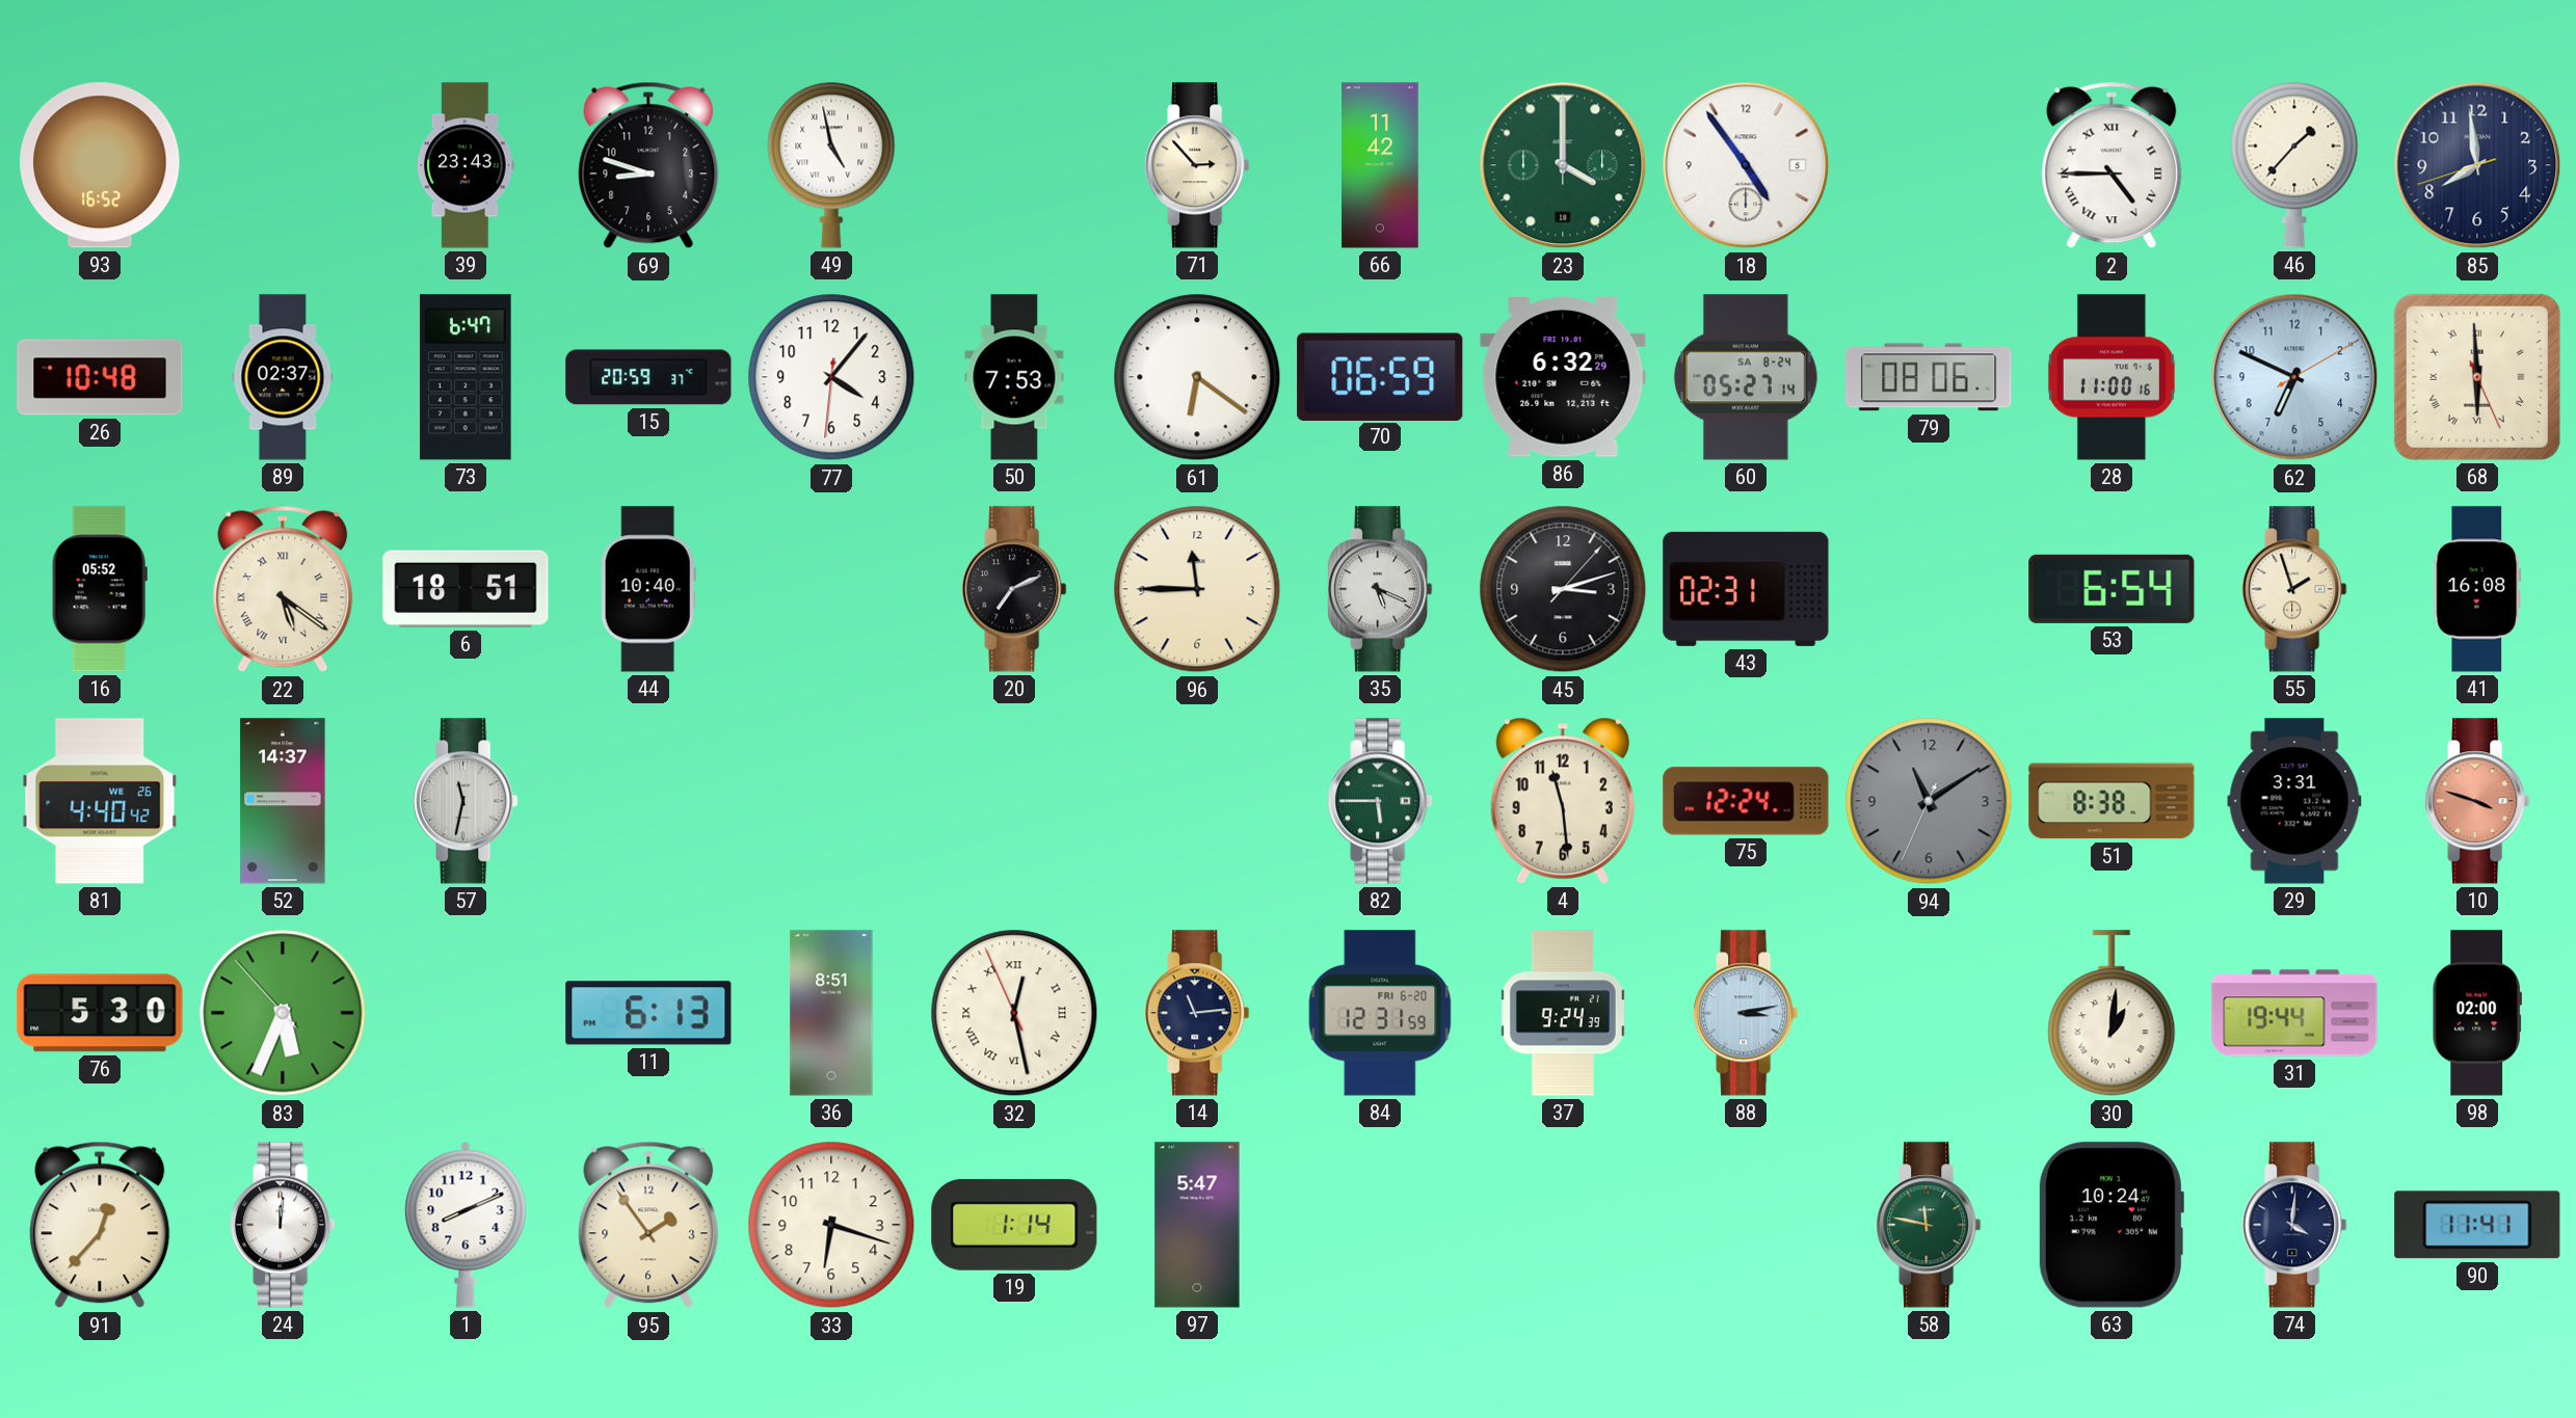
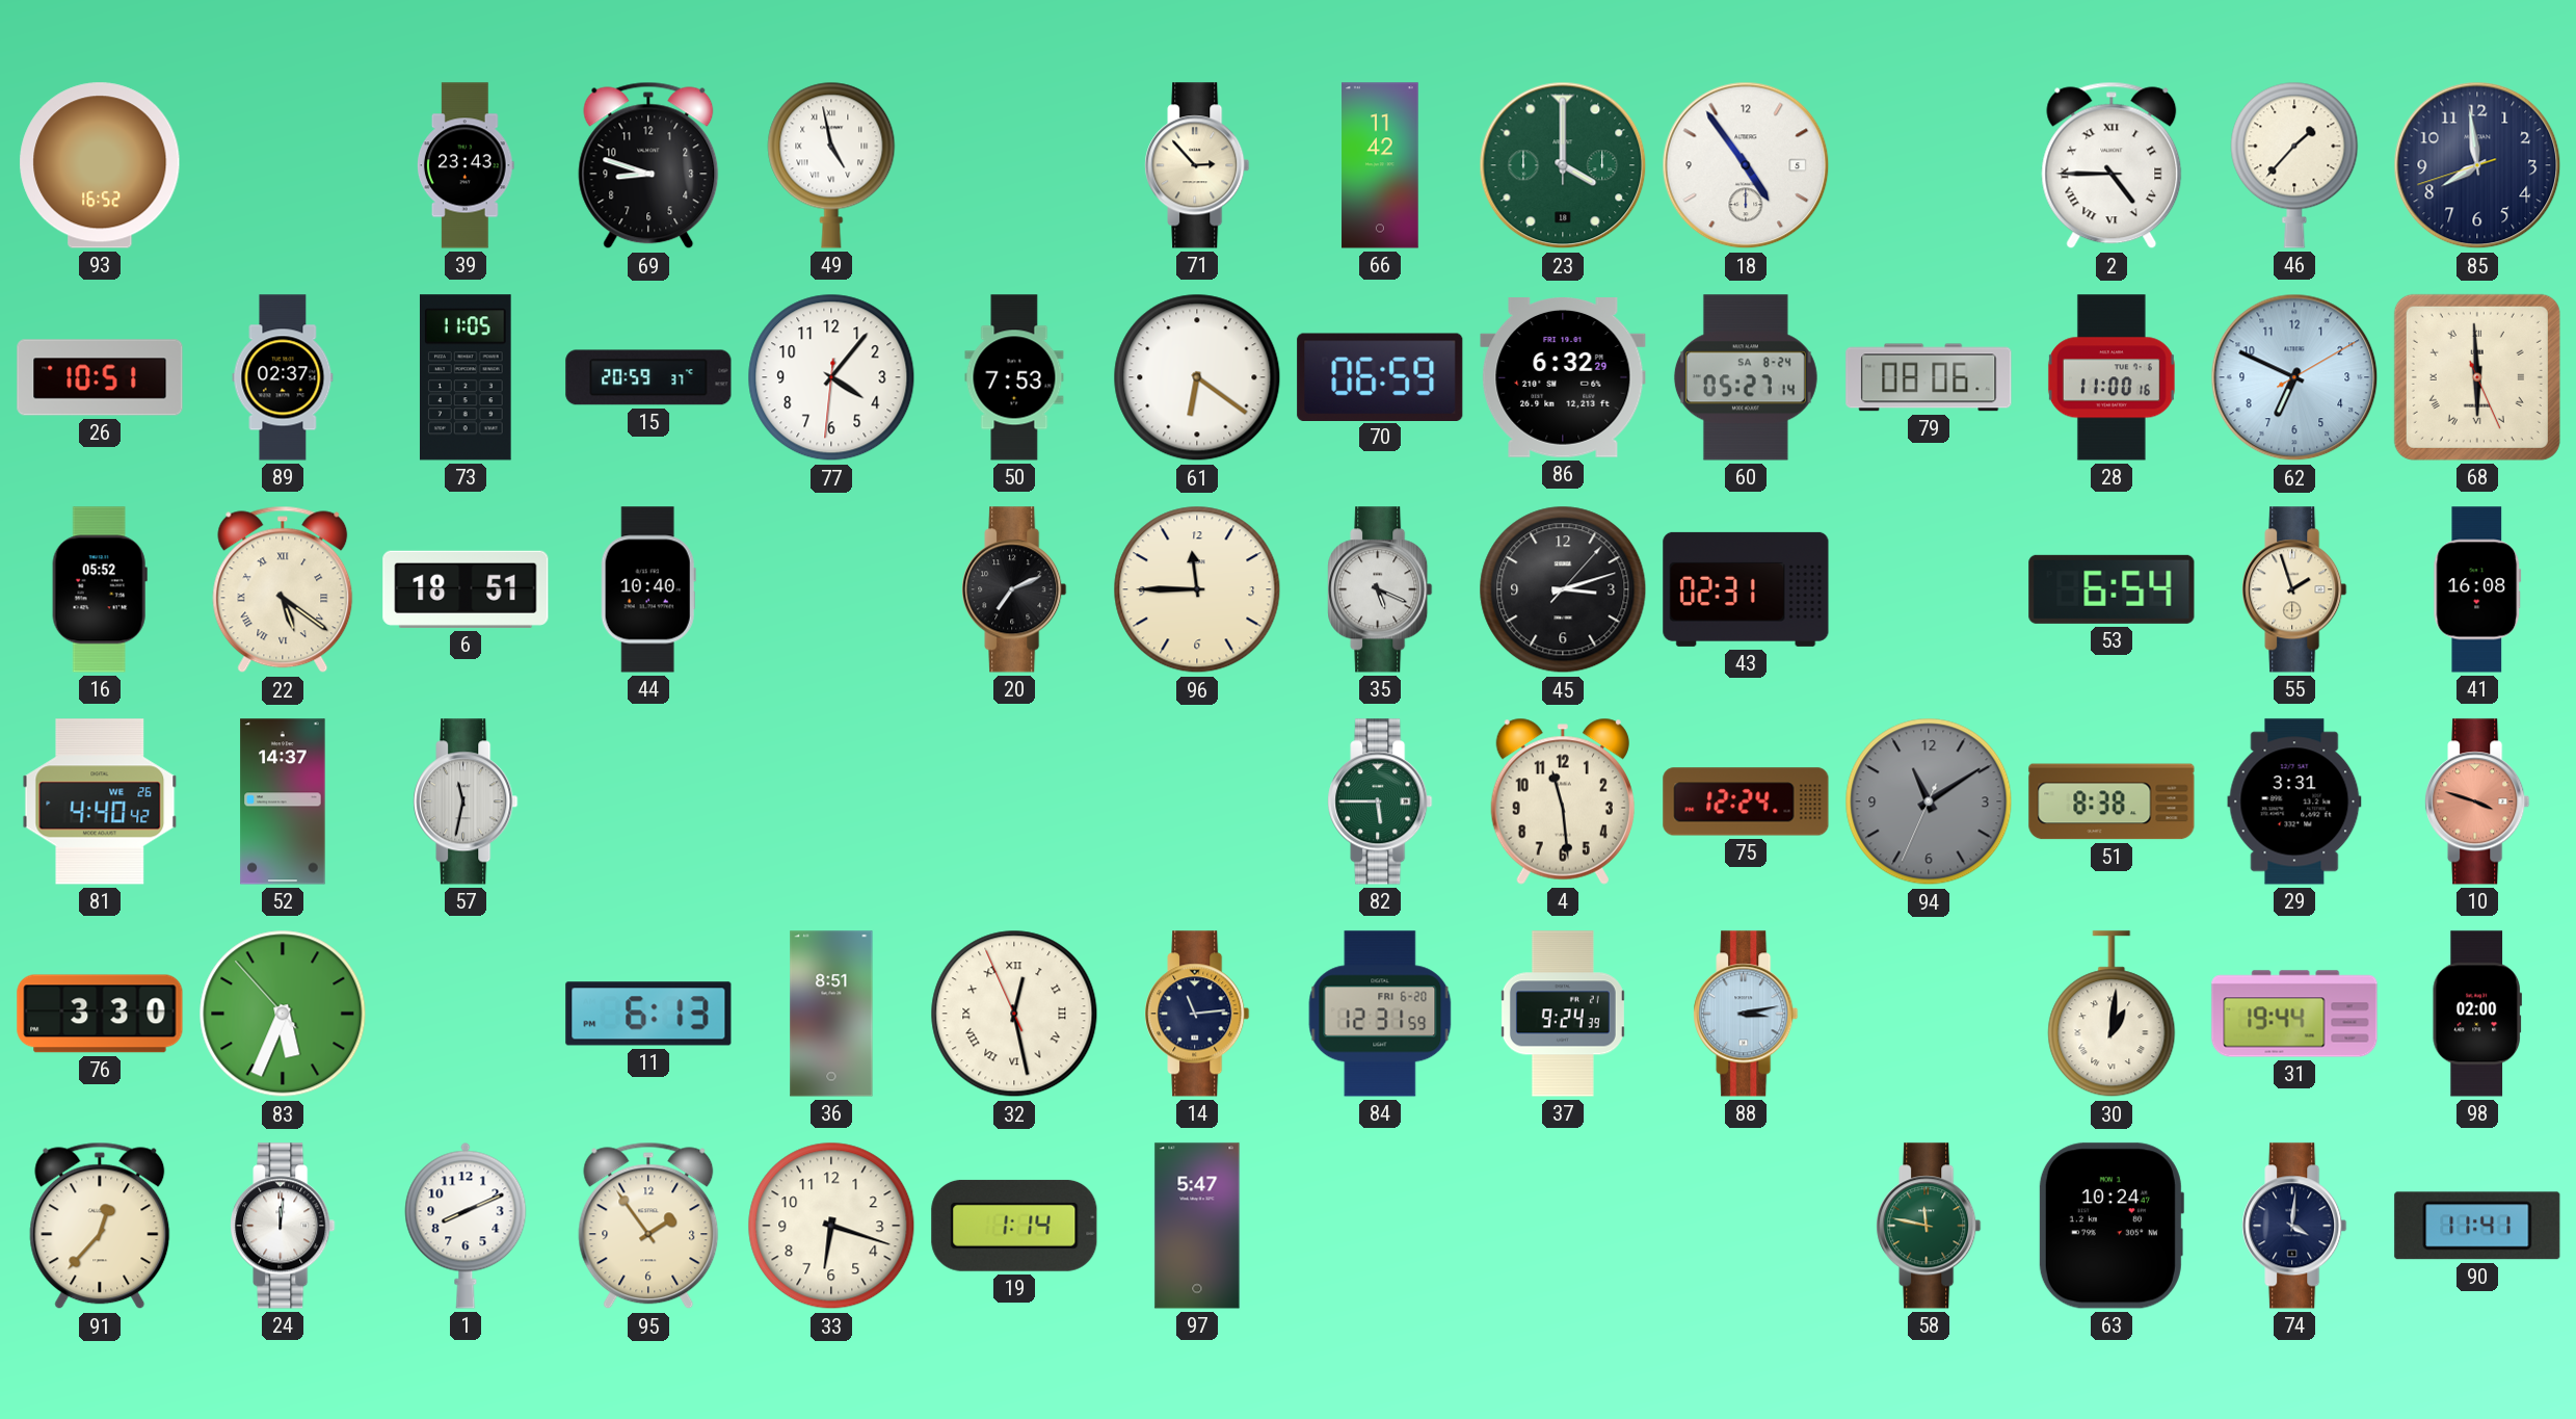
26: 10:48 -> 10:51 (100, 377)
73: 6:47 -> 11:05 (466, 377)
76: 5:30 -> 3:30 (100, 1014)
